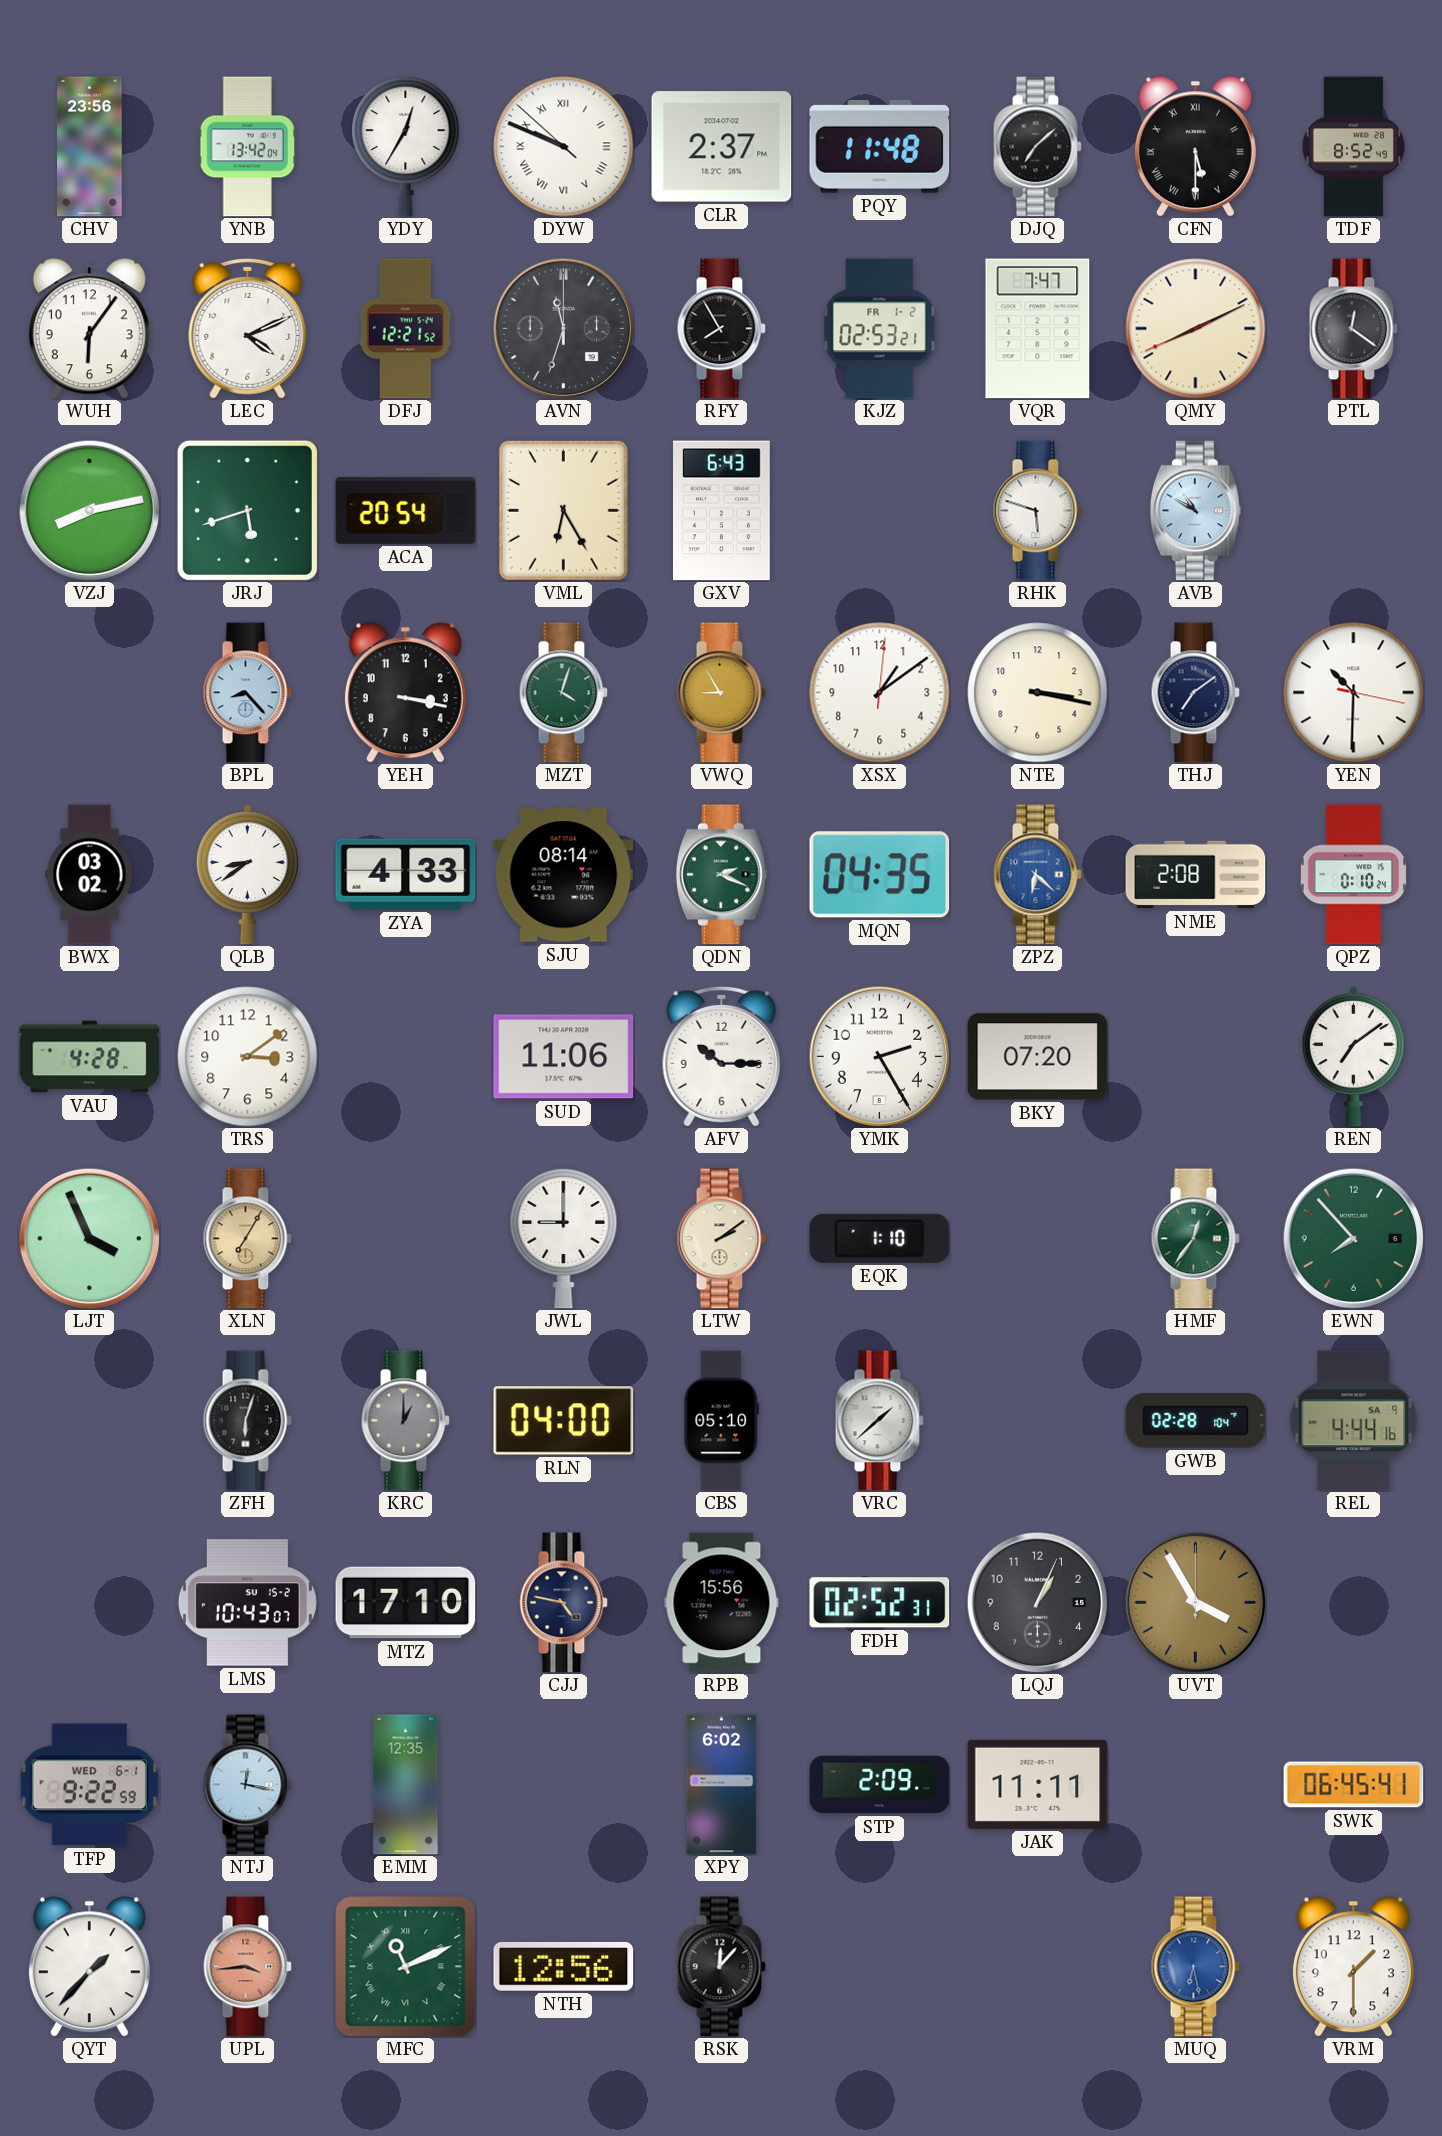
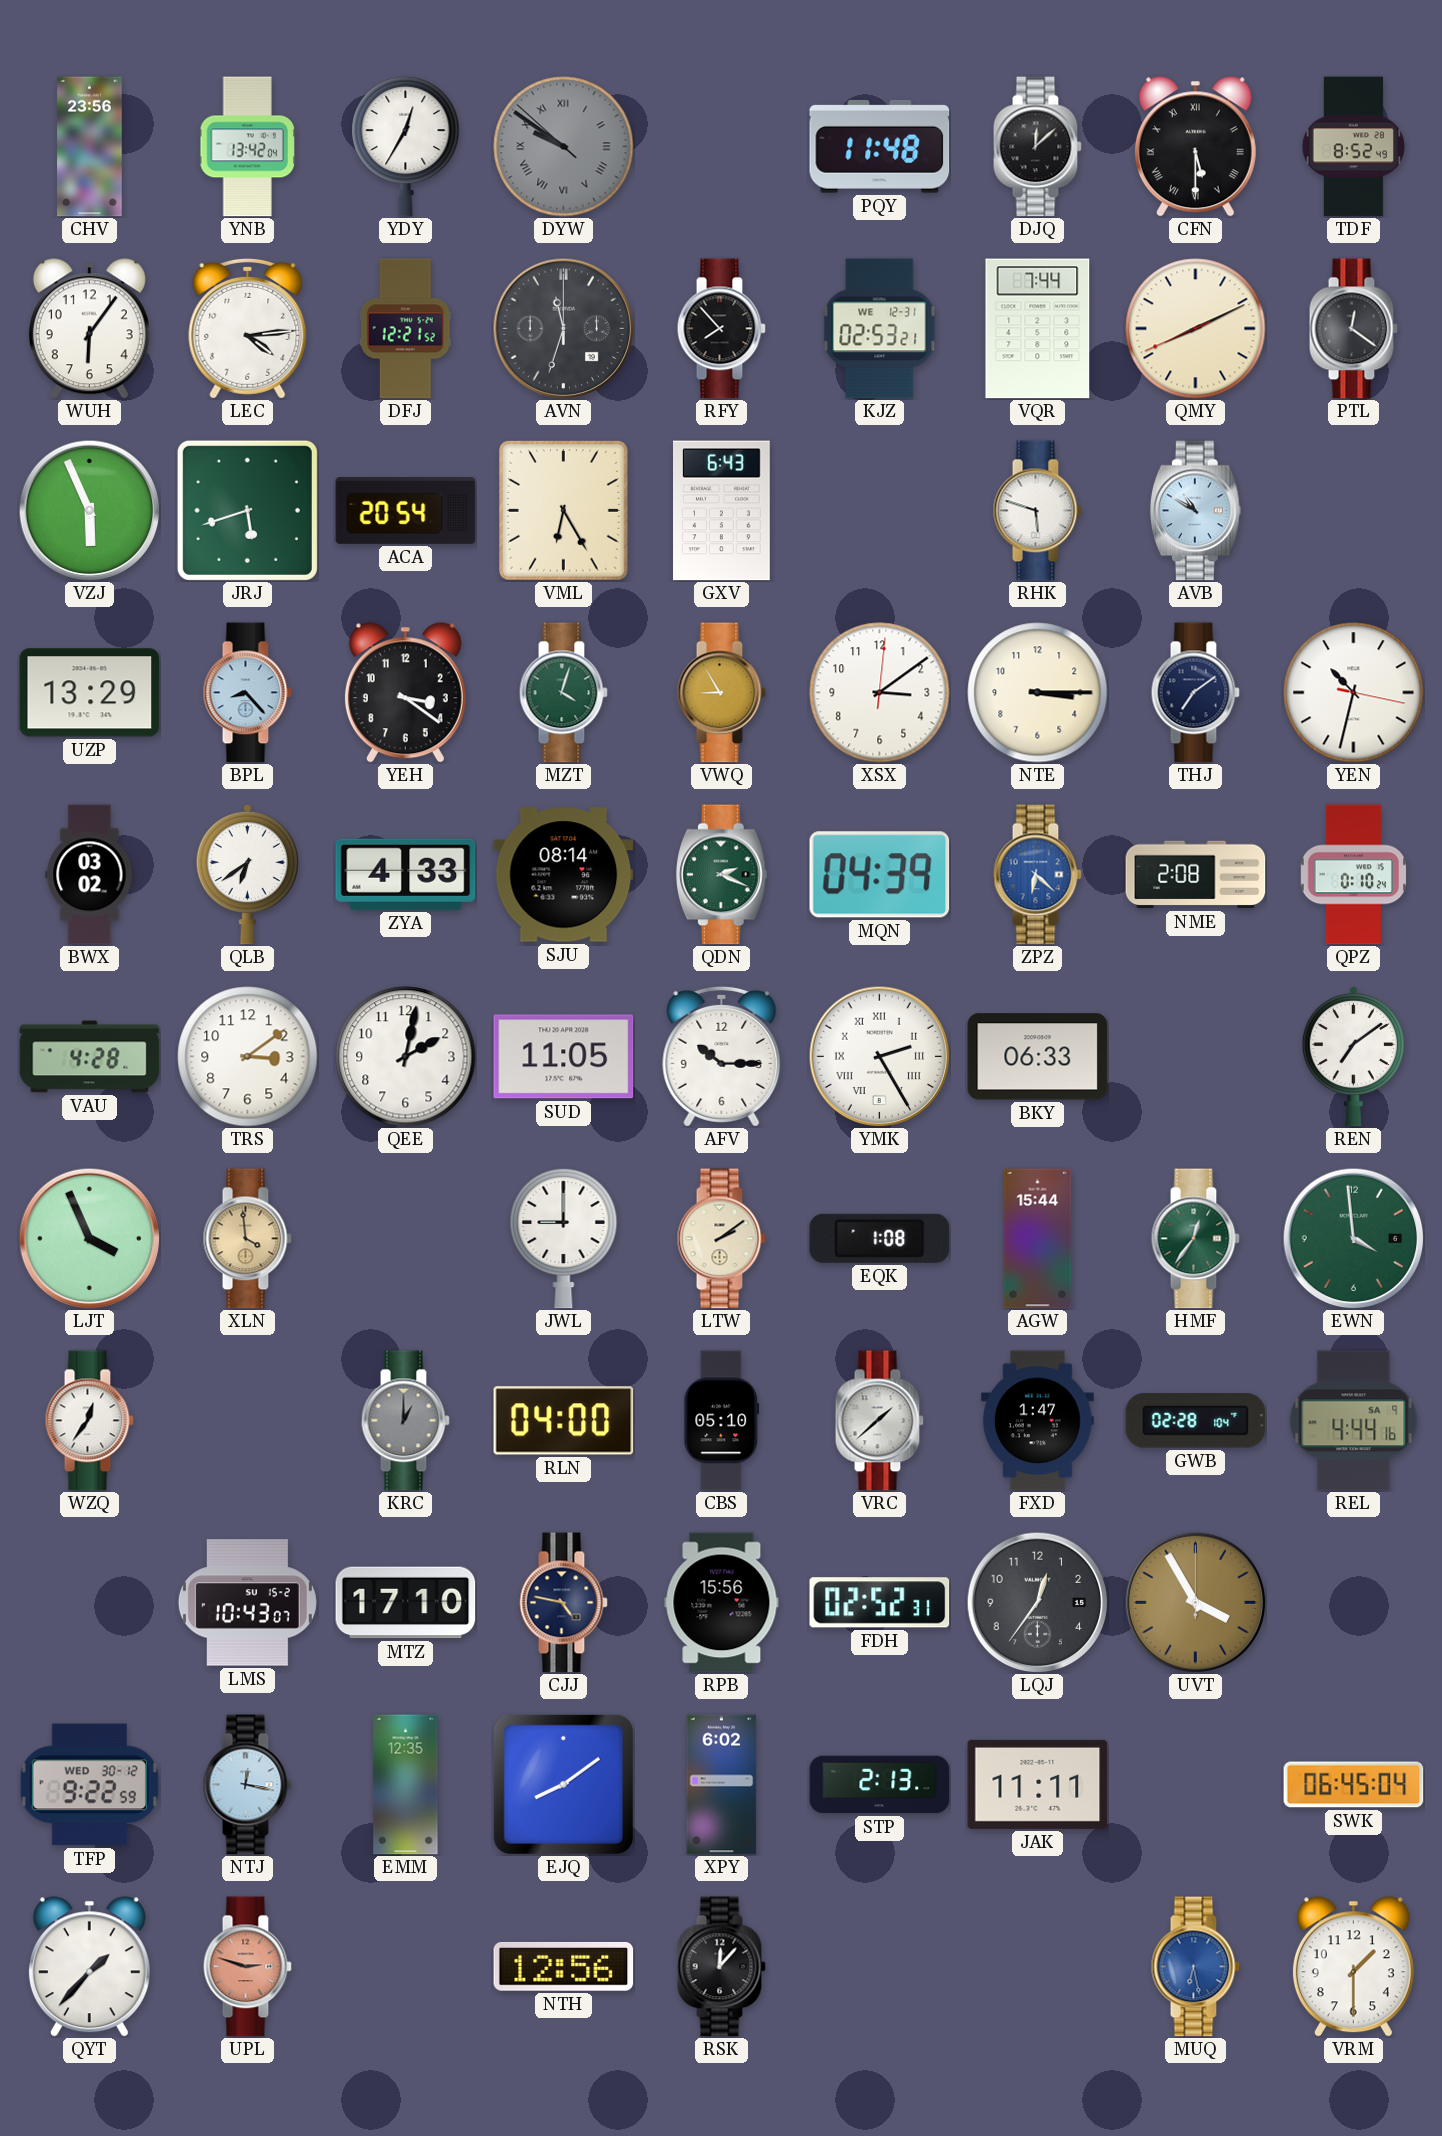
DYW: 9:48 -> 9:50 (564, 147)
DYW dial: white -> grey (564, 147)
CLR: 2:37 -> none (722, 147)
DJQ: 7:08 -> 12:08 (1037, 147)
LEC: 4:11 -> 4:14 (248, 328)
RFY: 7:55 -> 7:53 (721, 329)
KJZ date: FR 1-2 -> WE 12-31 (880, 329)
VQR: 7:47 -> 7:44 (1038, 329)
VZJ: 8:13 -> 5:56 (89, 510)
UZP: none -> 13:29 (90, 693)
YEH: 3:17 -> 3:21 (405, 693)
XSX: 1:09 -> 3:09 (880, 693)
NTE: 3:17 -> 3:15 (1038, 693)
YEN: 10:30 -> 10:32 (1354, 693)
QLB: 8:39 -> 6:39 (247, 874)
MQN: 04:35 -> 04:39 (880, 875)
QEE: none -> 2:02 (406, 1057)
SUD: 11:06 -> 11:05 (564, 1057)
YMK numerals: Arabic -> Roman (879, 1056)
BKY: 07:20 -> 06:33 (1038, 1057)
XLN: 7:05 -> 3:59 (247, 1239)
EQK: 1:10 -> 1:08 (880, 1238)
AGW: none -> 15:44 (1038, 1239)
EWN: 7:53 -> 3:59 (1353, 1238)
WZQ: none -> 12:36 (89, 1421)
ZFH: 6:03 -> none (247, 1421)
FXD: none -> 1:47 (1037, 1421)
LQJ: 1:04 -> 12:36 (1037, 1602)
TFP date: WED 6-1 -> WED 30-12 (89, 1785)
EJQ: none -> 8:09 (563, 1784)
STP: 2:09 -> 2:13 (880, 1785)
SWK: 06:45:41 -> 06:45:04 (1354, 1785)
UPL: 3:44 -> 2:48 (247, 1967)
MFC: 11:11 -> none (406, 1967)
